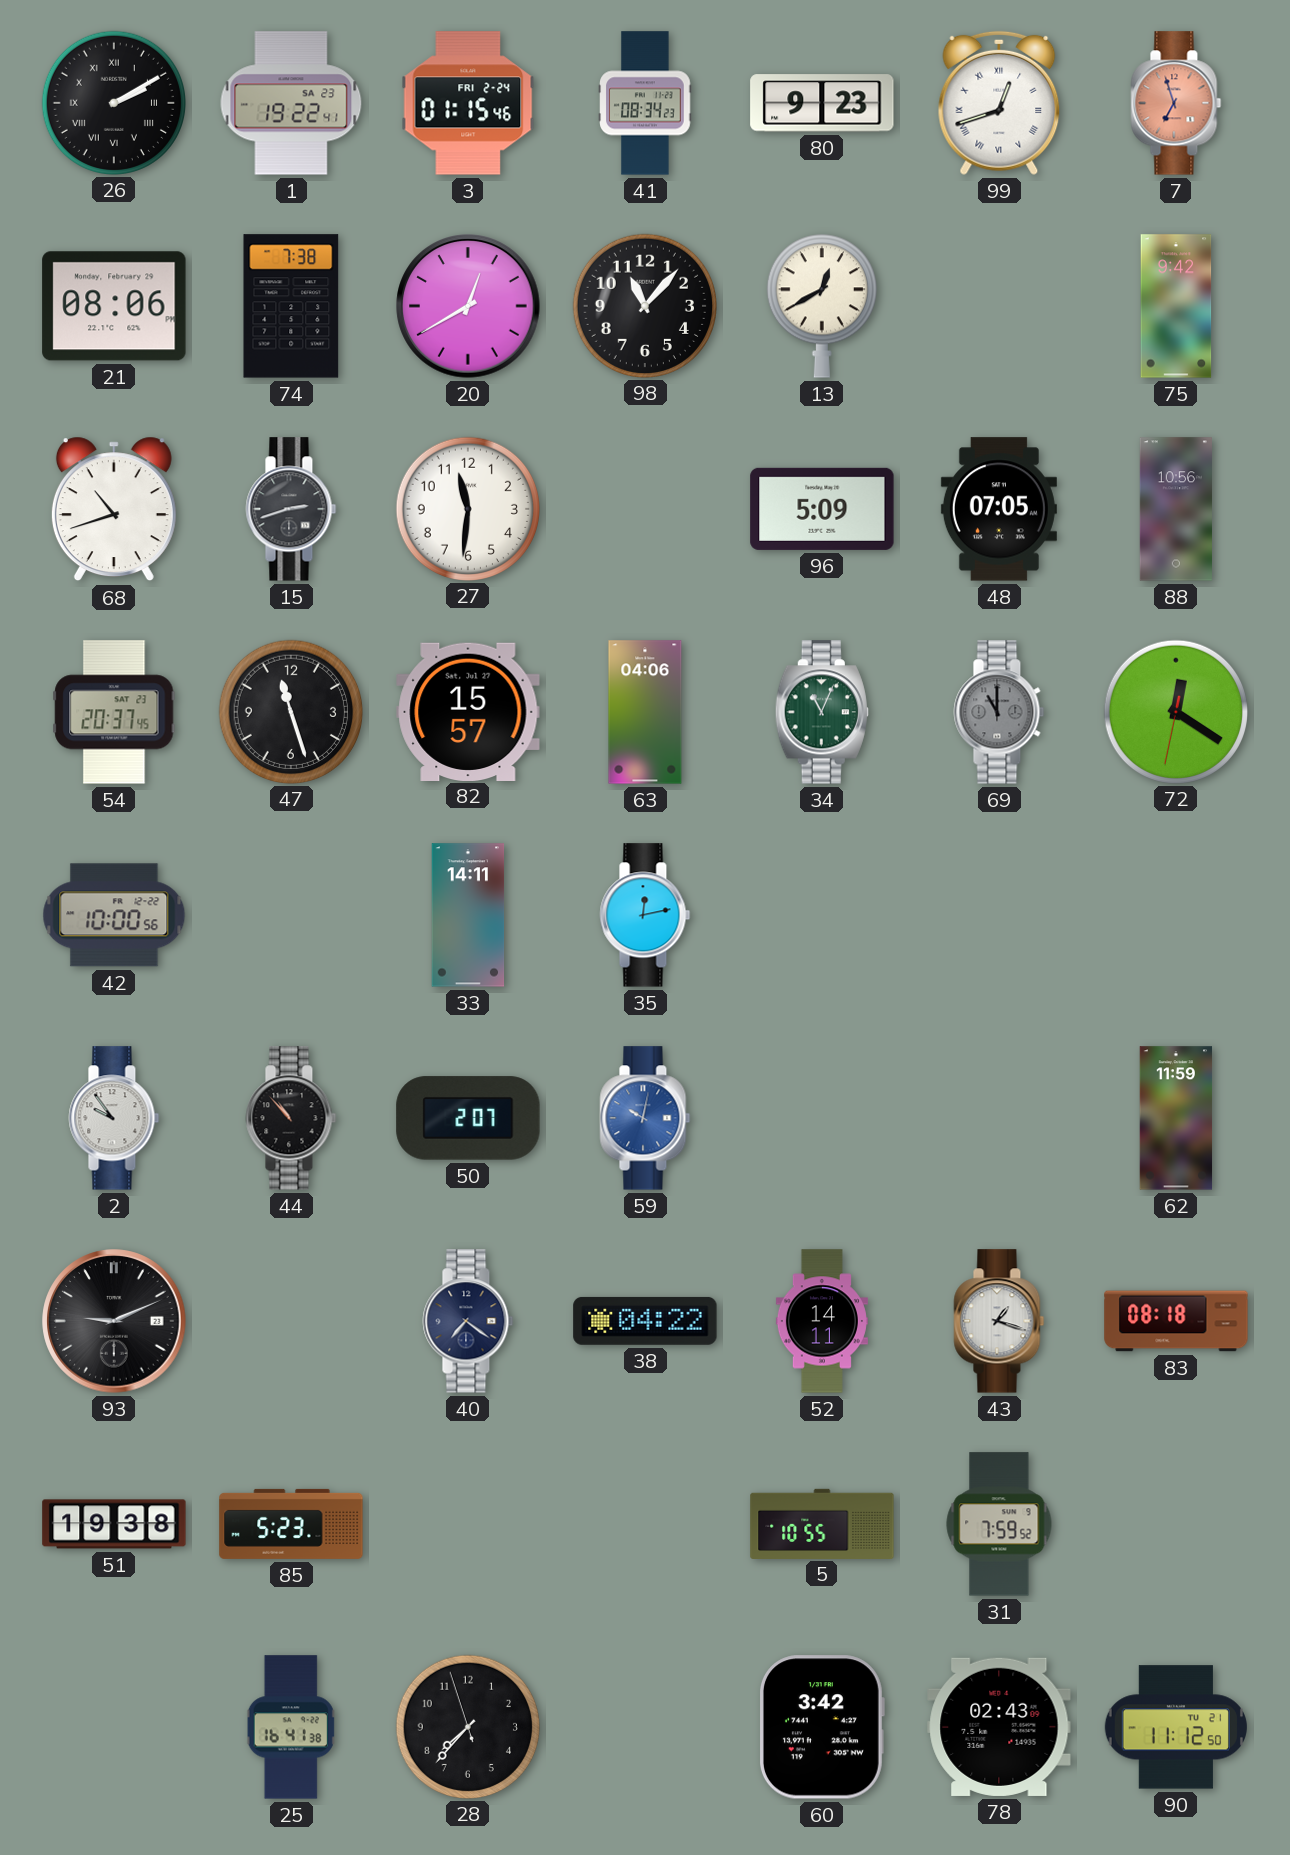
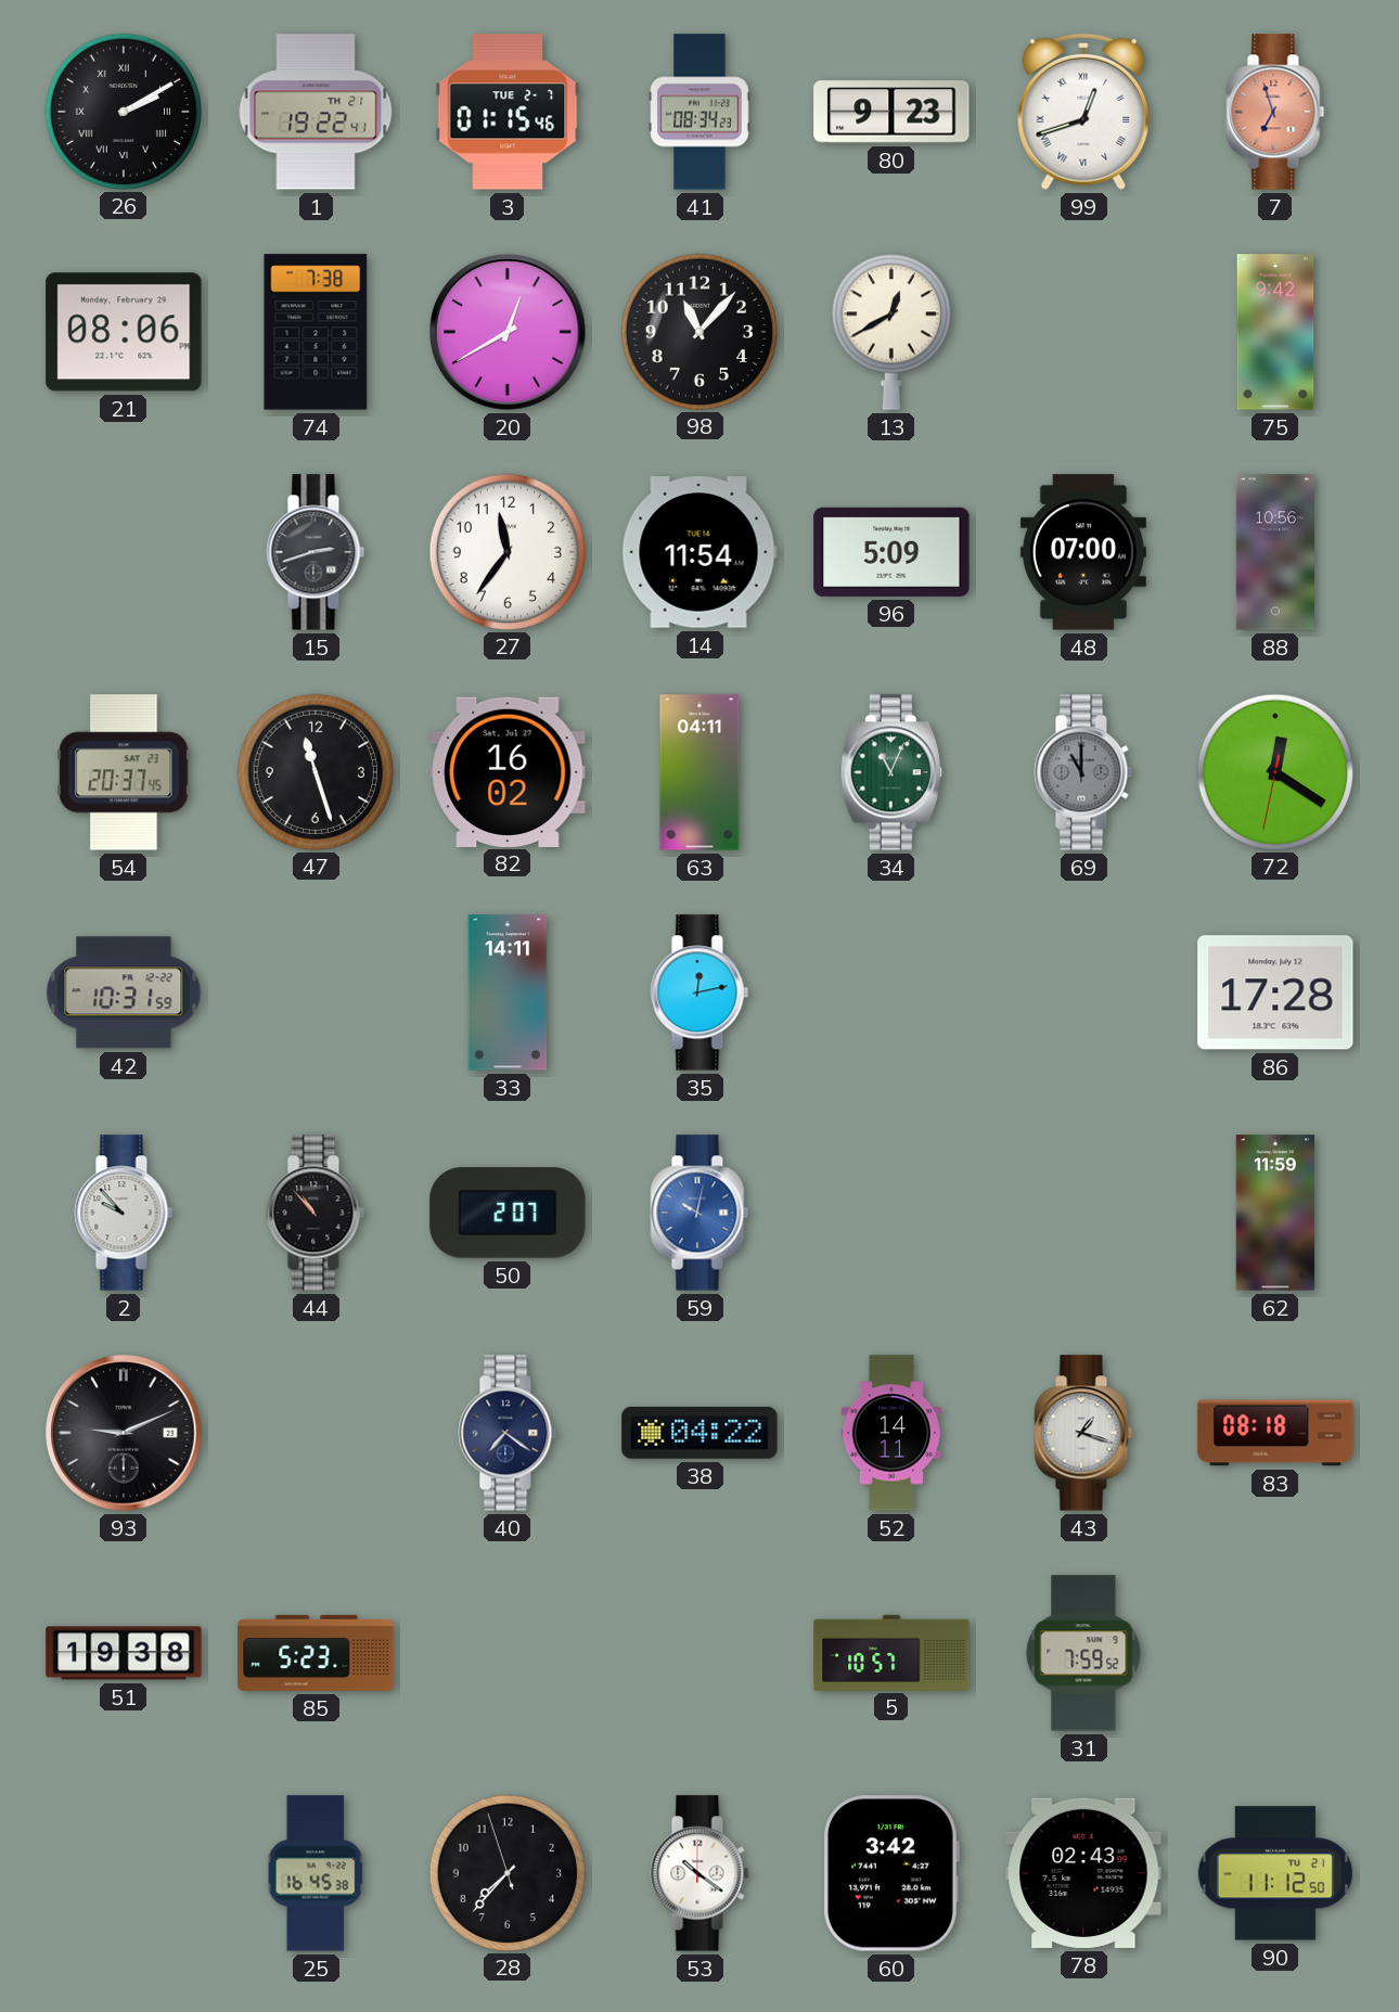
1 date: SA 23 -> TH 21 (316, 112)
3 date: FRI 2-24 -> TUE 2-7 (508, 112)
68: 10:42 -> none (114, 509)
27: 11:31 -> 11:36 (506, 551)
14: none -> 11:54 (699, 552)
48: 07:05 -> 07:00 (1083, 552)
82: 15:57 -> 16:02 (508, 771)
63: 04:06 -> 04:11 (699, 772)
42: 10:00 -> 10:31 (124, 992)
86: none -> 17:28 (1275, 992)
2: 9:54 -> 9:53 (124, 1213)
5: 10:55 -> 10:57 (891, 1652)
25: 16:41 -> 16:45 (316, 1873)
53: none -> 10:21 (699, 1873)
